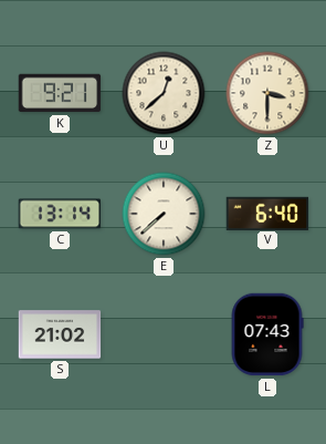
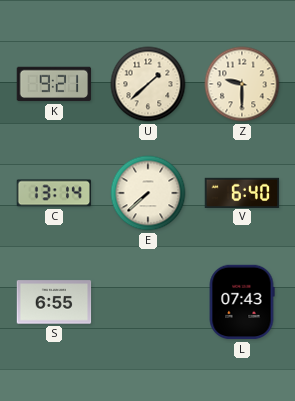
U: 12:38 -> 1:38 (148, 84)
Z: 3:30 -> 9:30 (242, 84)
S: 21:02 -> 6:55 (54, 302)
